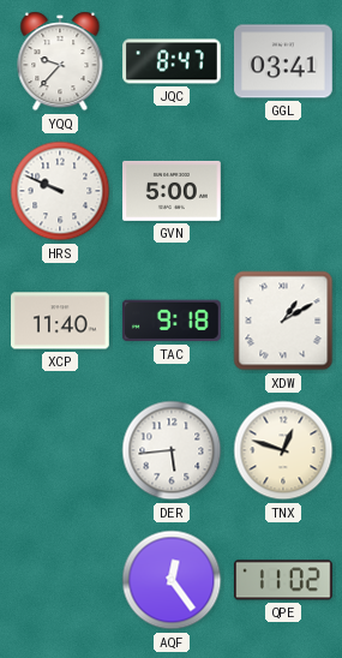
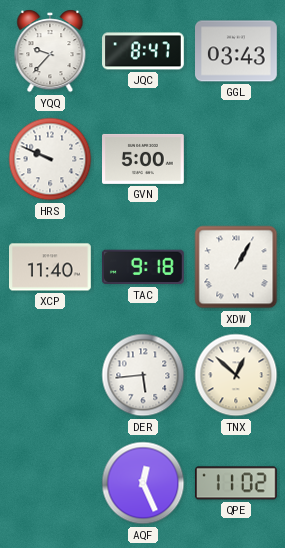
GGL: 03:41 -> 03:43 (237, 51)
XDW: 1:10 -> 1:05 (236, 267)
TNX: 12:48 -> 12:52 (236, 375)
AQF: 12:24 -> 12:26 (143, 483)
